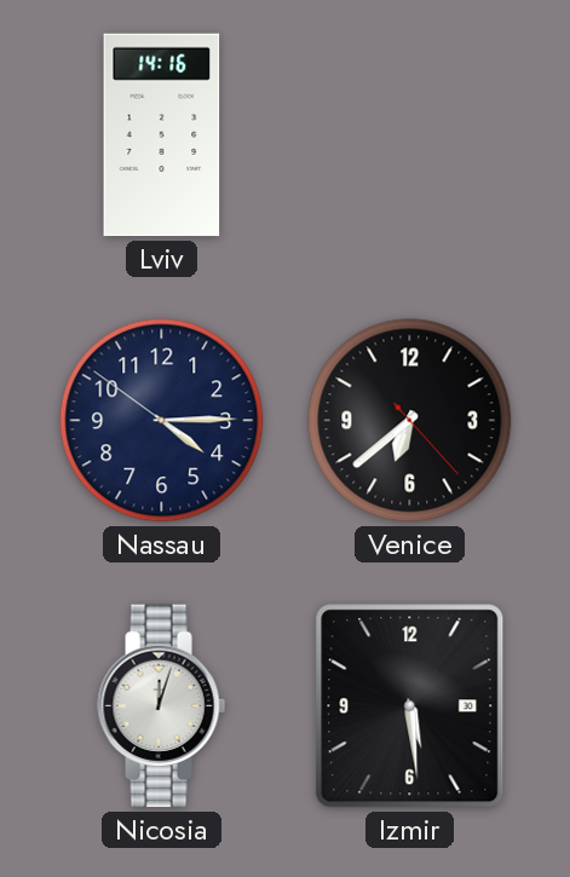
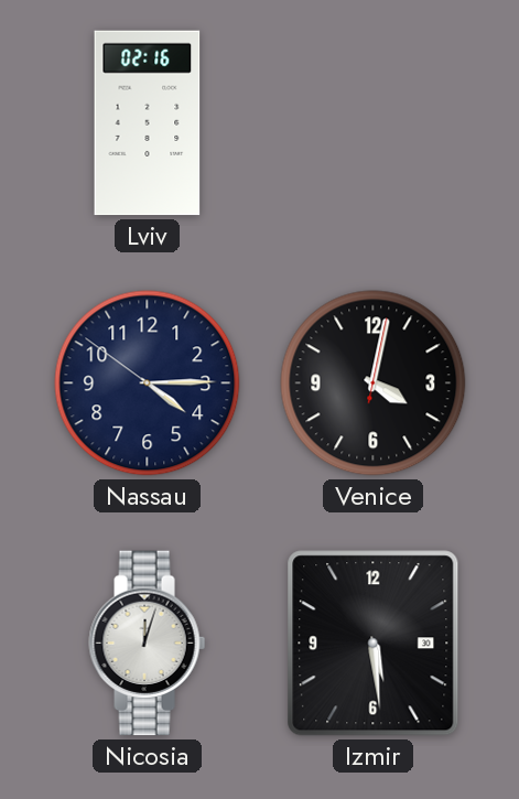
Lviv: 14:16 -> 02:16 (148, 123)
Venice: 6:38 -> 4:02 (374, 384)
